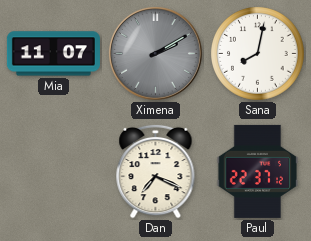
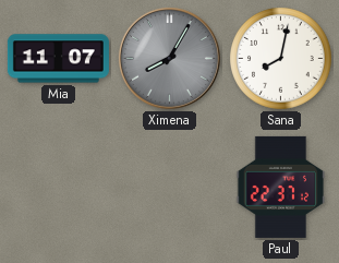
Ximena: 2:10 -> 8:05 (169, 58)
Dan: 7:19 -> none (156, 171)
